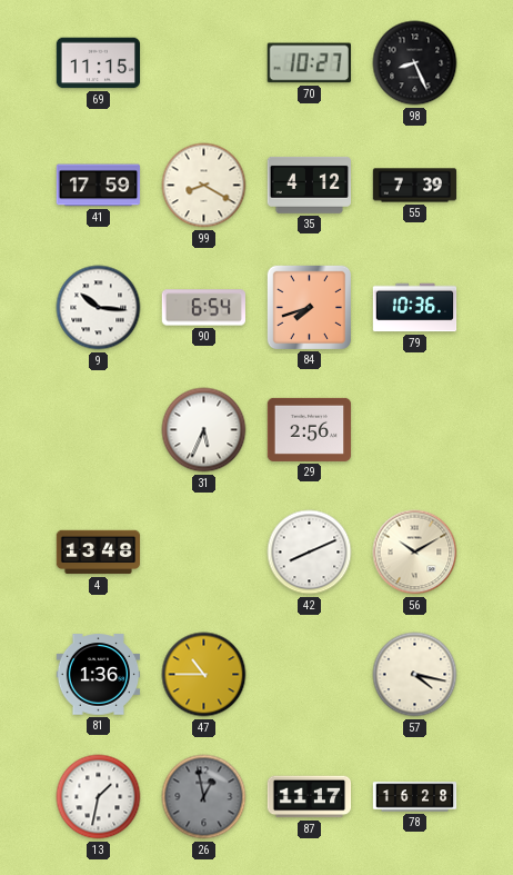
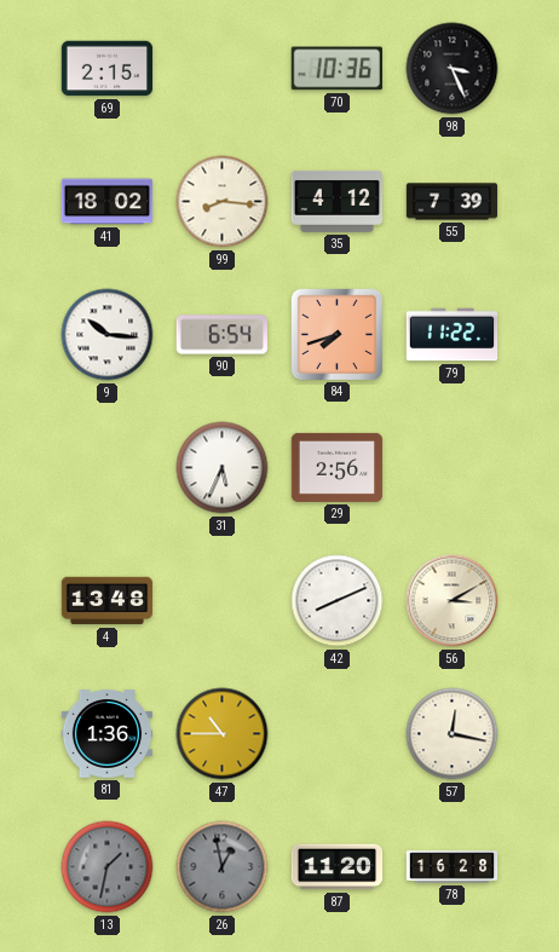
69: 11:15 -> 2:15 (108, 69)
70: 10:27 -> 10:36 (336, 69)
98: 8:26 -> 3:26 (453, 69)
41: 17:59 -> 18:02 (108, 202)
99: 8:20 -> 8:16 (223, 202)
79: 10:36 -> 11:22 (453, 335)
56: 10:10 -> 3:10 (453, 601)
57: 4:17 -> 12:17 (453, 734)
13 dial: white -> grey (108, 867)
87: 11:17 -> 11:20 (338, 867)
